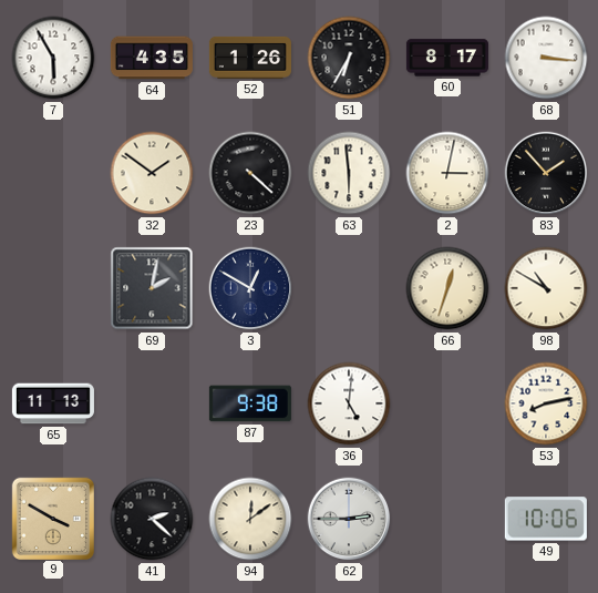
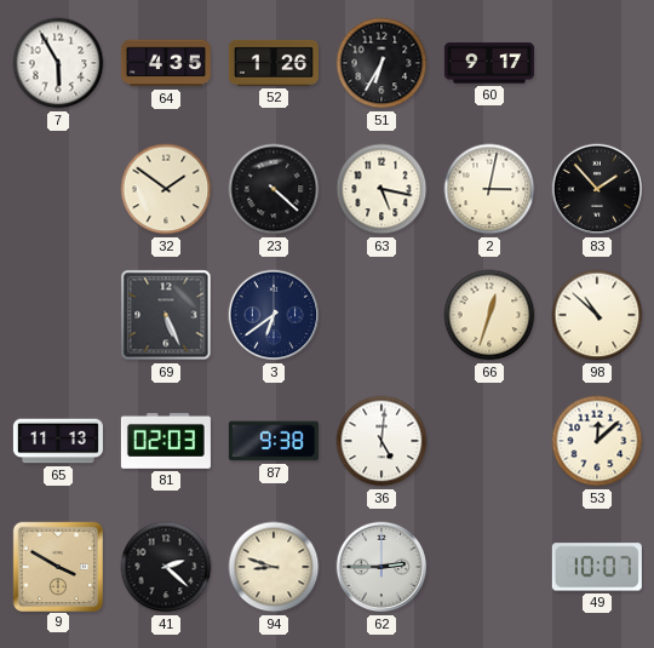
60: 8:17 -> 9:17 (489, 63)
68: 3:16 -> none (546, 58)
63: 5:59 -> 5:17 (381, 189)
69: 2:02 -> 5:26 (166, 315)
3: 12:50 -> 6:39 (274, 315)
98: 10:50 -> 10:52 (597, 315)
81: none -> 02:03 (166, 441)
53: 8:13 -> 12:08 (597, 441)
94: 12:09 -> 8:48 (274, 567)
49: 10:06 -> 10:07 (597, 567)
